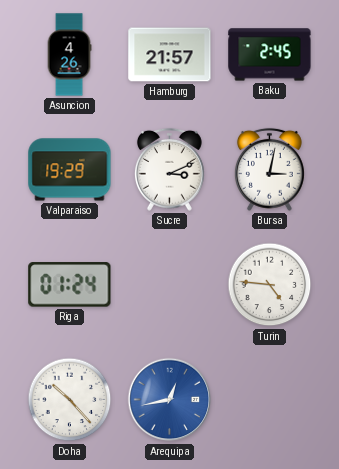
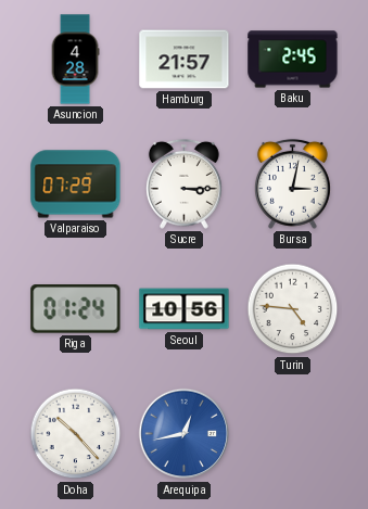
Asuncion: 4:26 -> 4:28 (75, 60)
Valparaiso: 19:29 -> 07:29 (76, 184)
Sucre: 3:11 -> 3:15 (183, 183)
Seoul: none -> 10:56 (185, 309)
